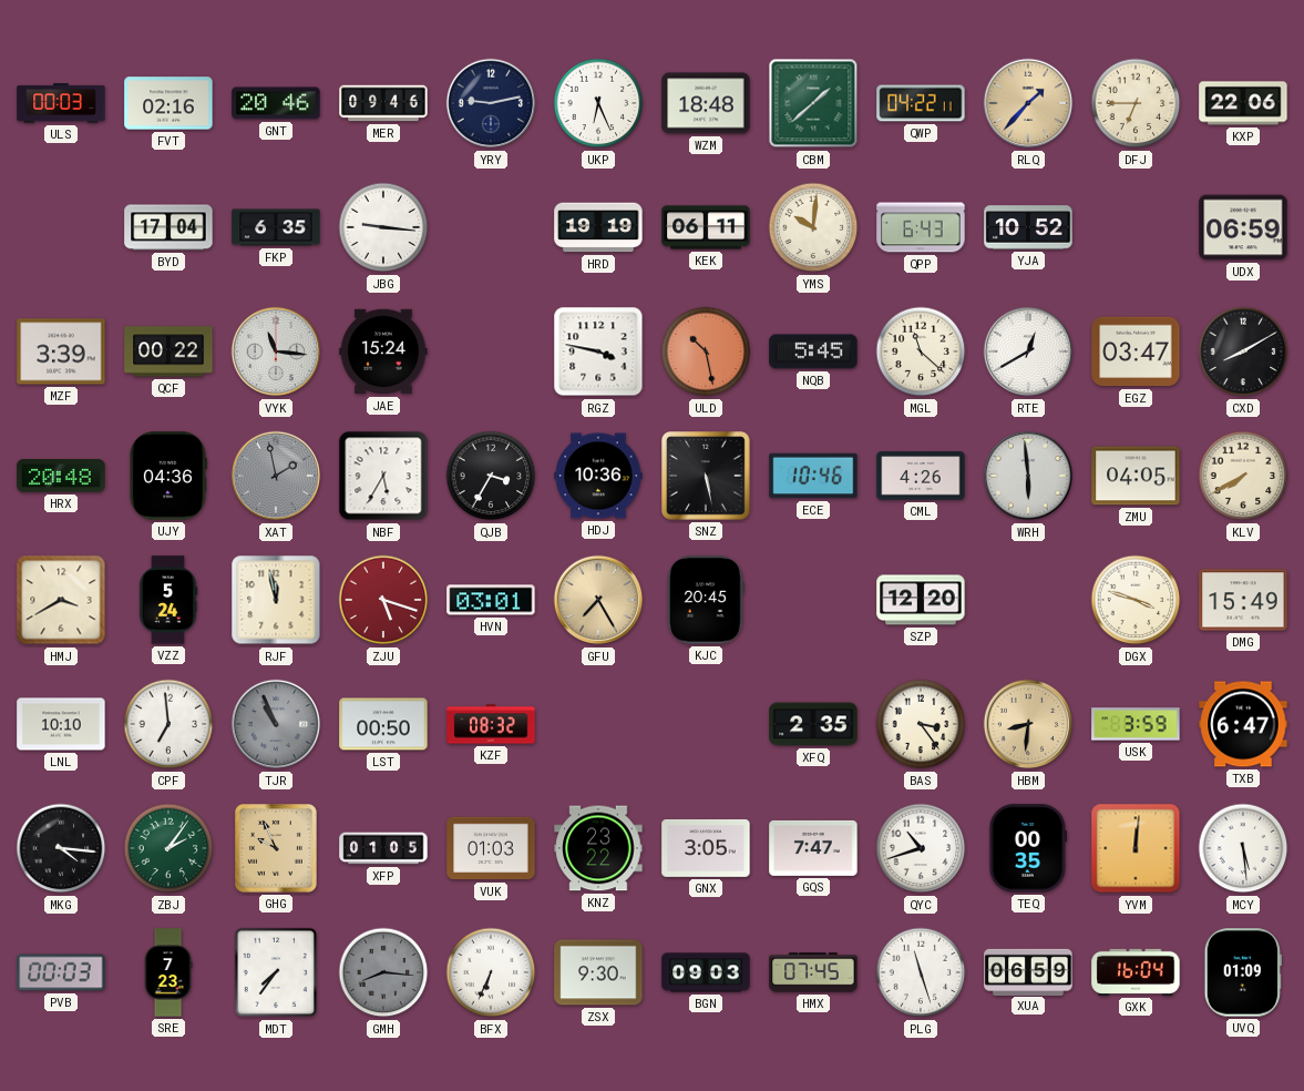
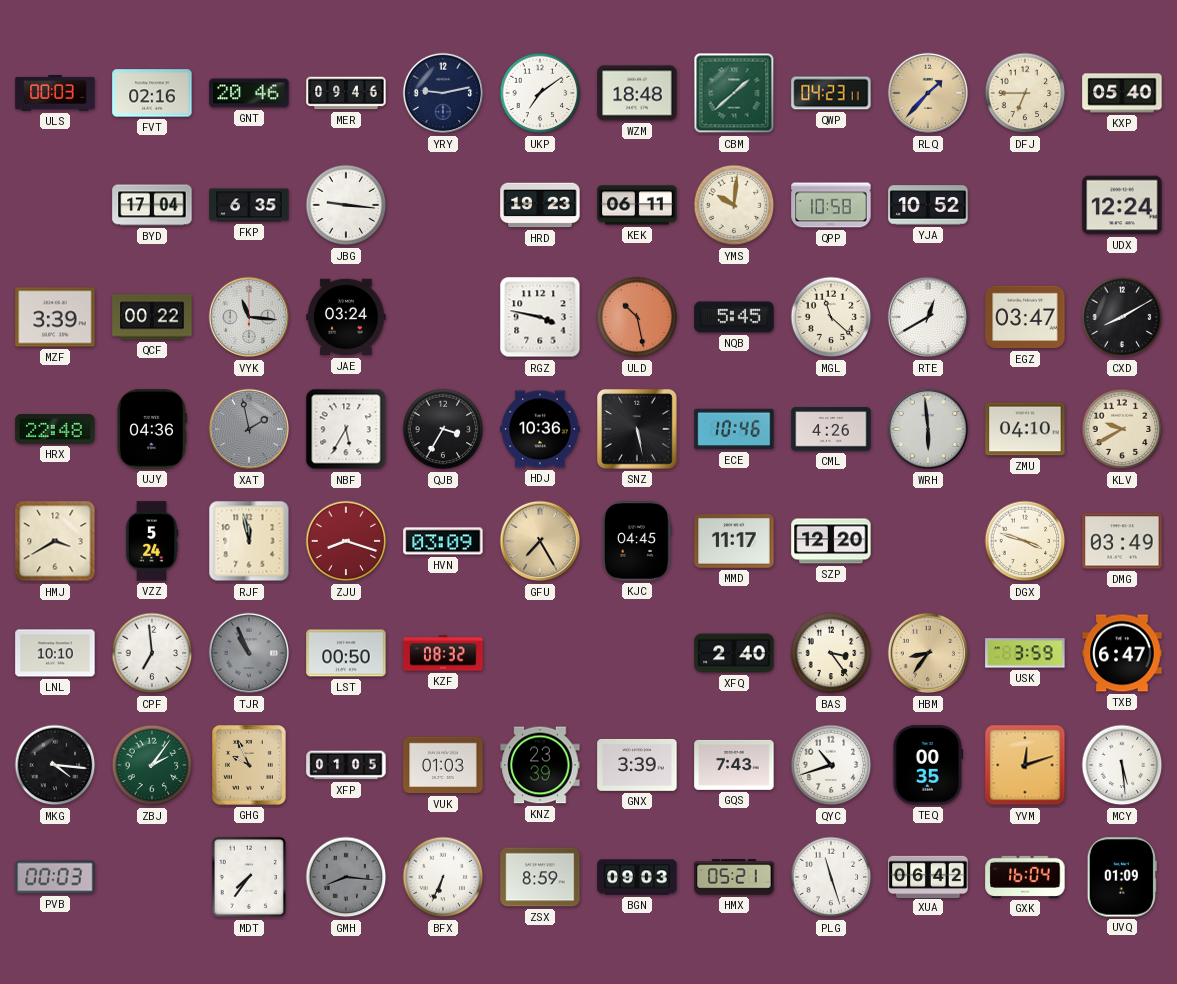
UKP: 6:26 -> 7:09 (540, 93)
QWP: 04:22 -> 04:23 (831, 93)
KXP: 22:06 -> 05:40 (1122, 93)
HRD: 19:19 -> 19:23 (540, 205)
QPP: 6:43 -> 10:58 (831, 205)
UDX: 06:59 -> 12:24 (1122, 205)
JAE: 15:24 -> 03:24 (346, 317)
HRX: 20:48 -> 22:48 (55, 429)
ZMU: 04:05 -> 04:10 (1025, 429)
KLV: 7:40 -> 9:40 (1122, 429)
ZJU: 5:18 -> 8:18 (346, 541)
HVN: 03:01 -> 03:09 (443, 541)
KJC: 20:45 -> 04:45 (637, 541)
MMD: none -> 11:17 (734, 541)
DMG: 15:49 -> 03:49 (1122, 541)
XFQ: 2:35 -> 2:40 (734, 653)
HBM: 8:31 -> 8:36 (928, 653)
KNZ: 23:22 -> 23:39 (540, 765)
GNX: 3:05 -> 3:39 (637, 765)
GQS: 7:47 -> 7:43 (734, 765)
YVM: 12:01 -> 12:12 (1025, 765)
SRE: 7:23 -> none (168, 972)
ZSX: 9:30 -> 8:59 (540, 877)
HMX: 07:45 -> 05:21 (734, 877)
XUA: 06:59 -> 06:42 (928, 876)
